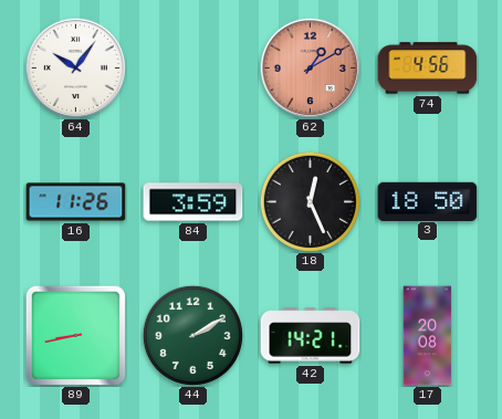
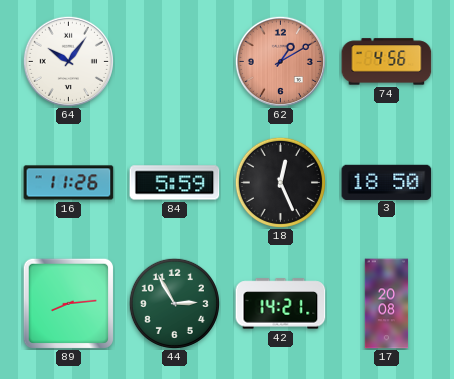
84: 3:59 -> 5:59 (175, 183)
89: 8:43 -> 8:14 (68, 303)
44: 2:10 -> 2:55 (174, 303)
